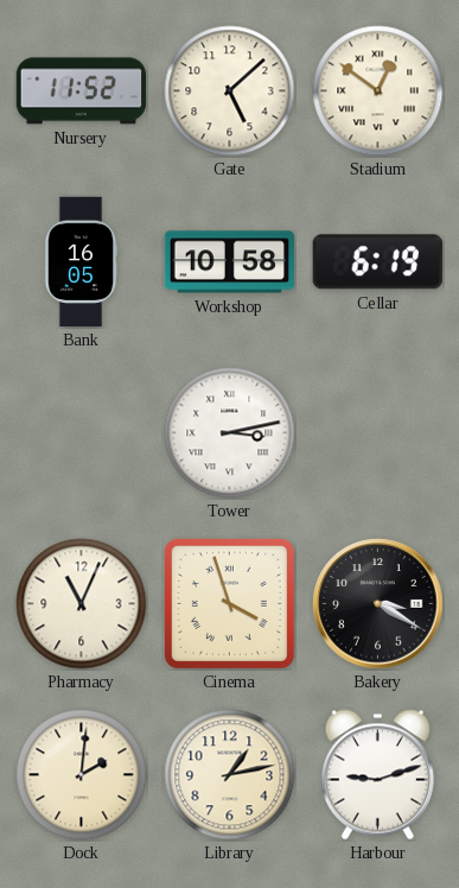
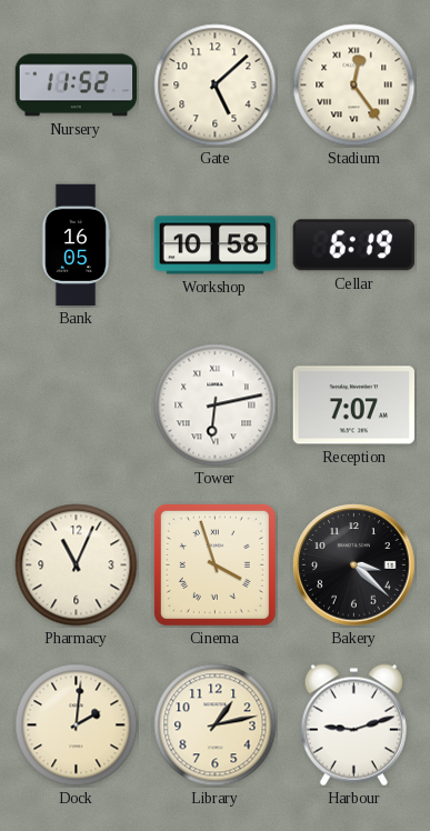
Stadium: 12:51 -> 12:24 (354, 86)
Tower: 3:13 -> 6:13 (216, 406)
Reception: none -> 7:07 (353, 406)
Bakery: 3:20 -> 3:22 (354, 565)
